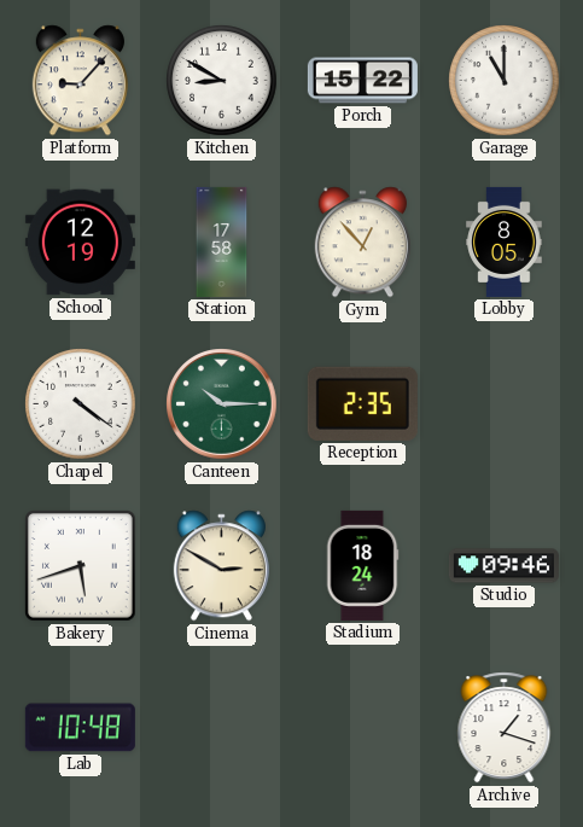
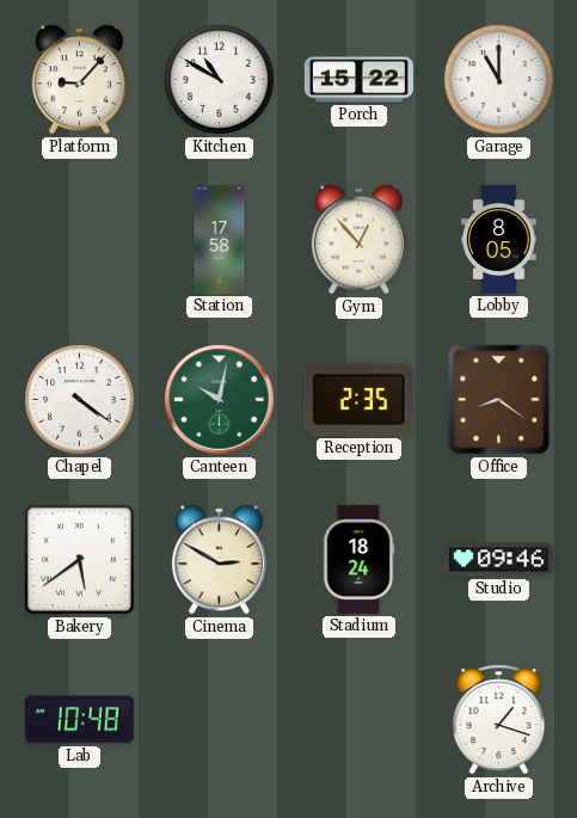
Kitchen: 8:50 -> 10:50 (220, 80)
School: 12:19 -> none (80, 243)
Canteen: 10:15 -> 10:02 (220, 400)
Office: none -> 8:21 (499, 400)
Bakery: 5:42 -> 5:39 (80, 560)
